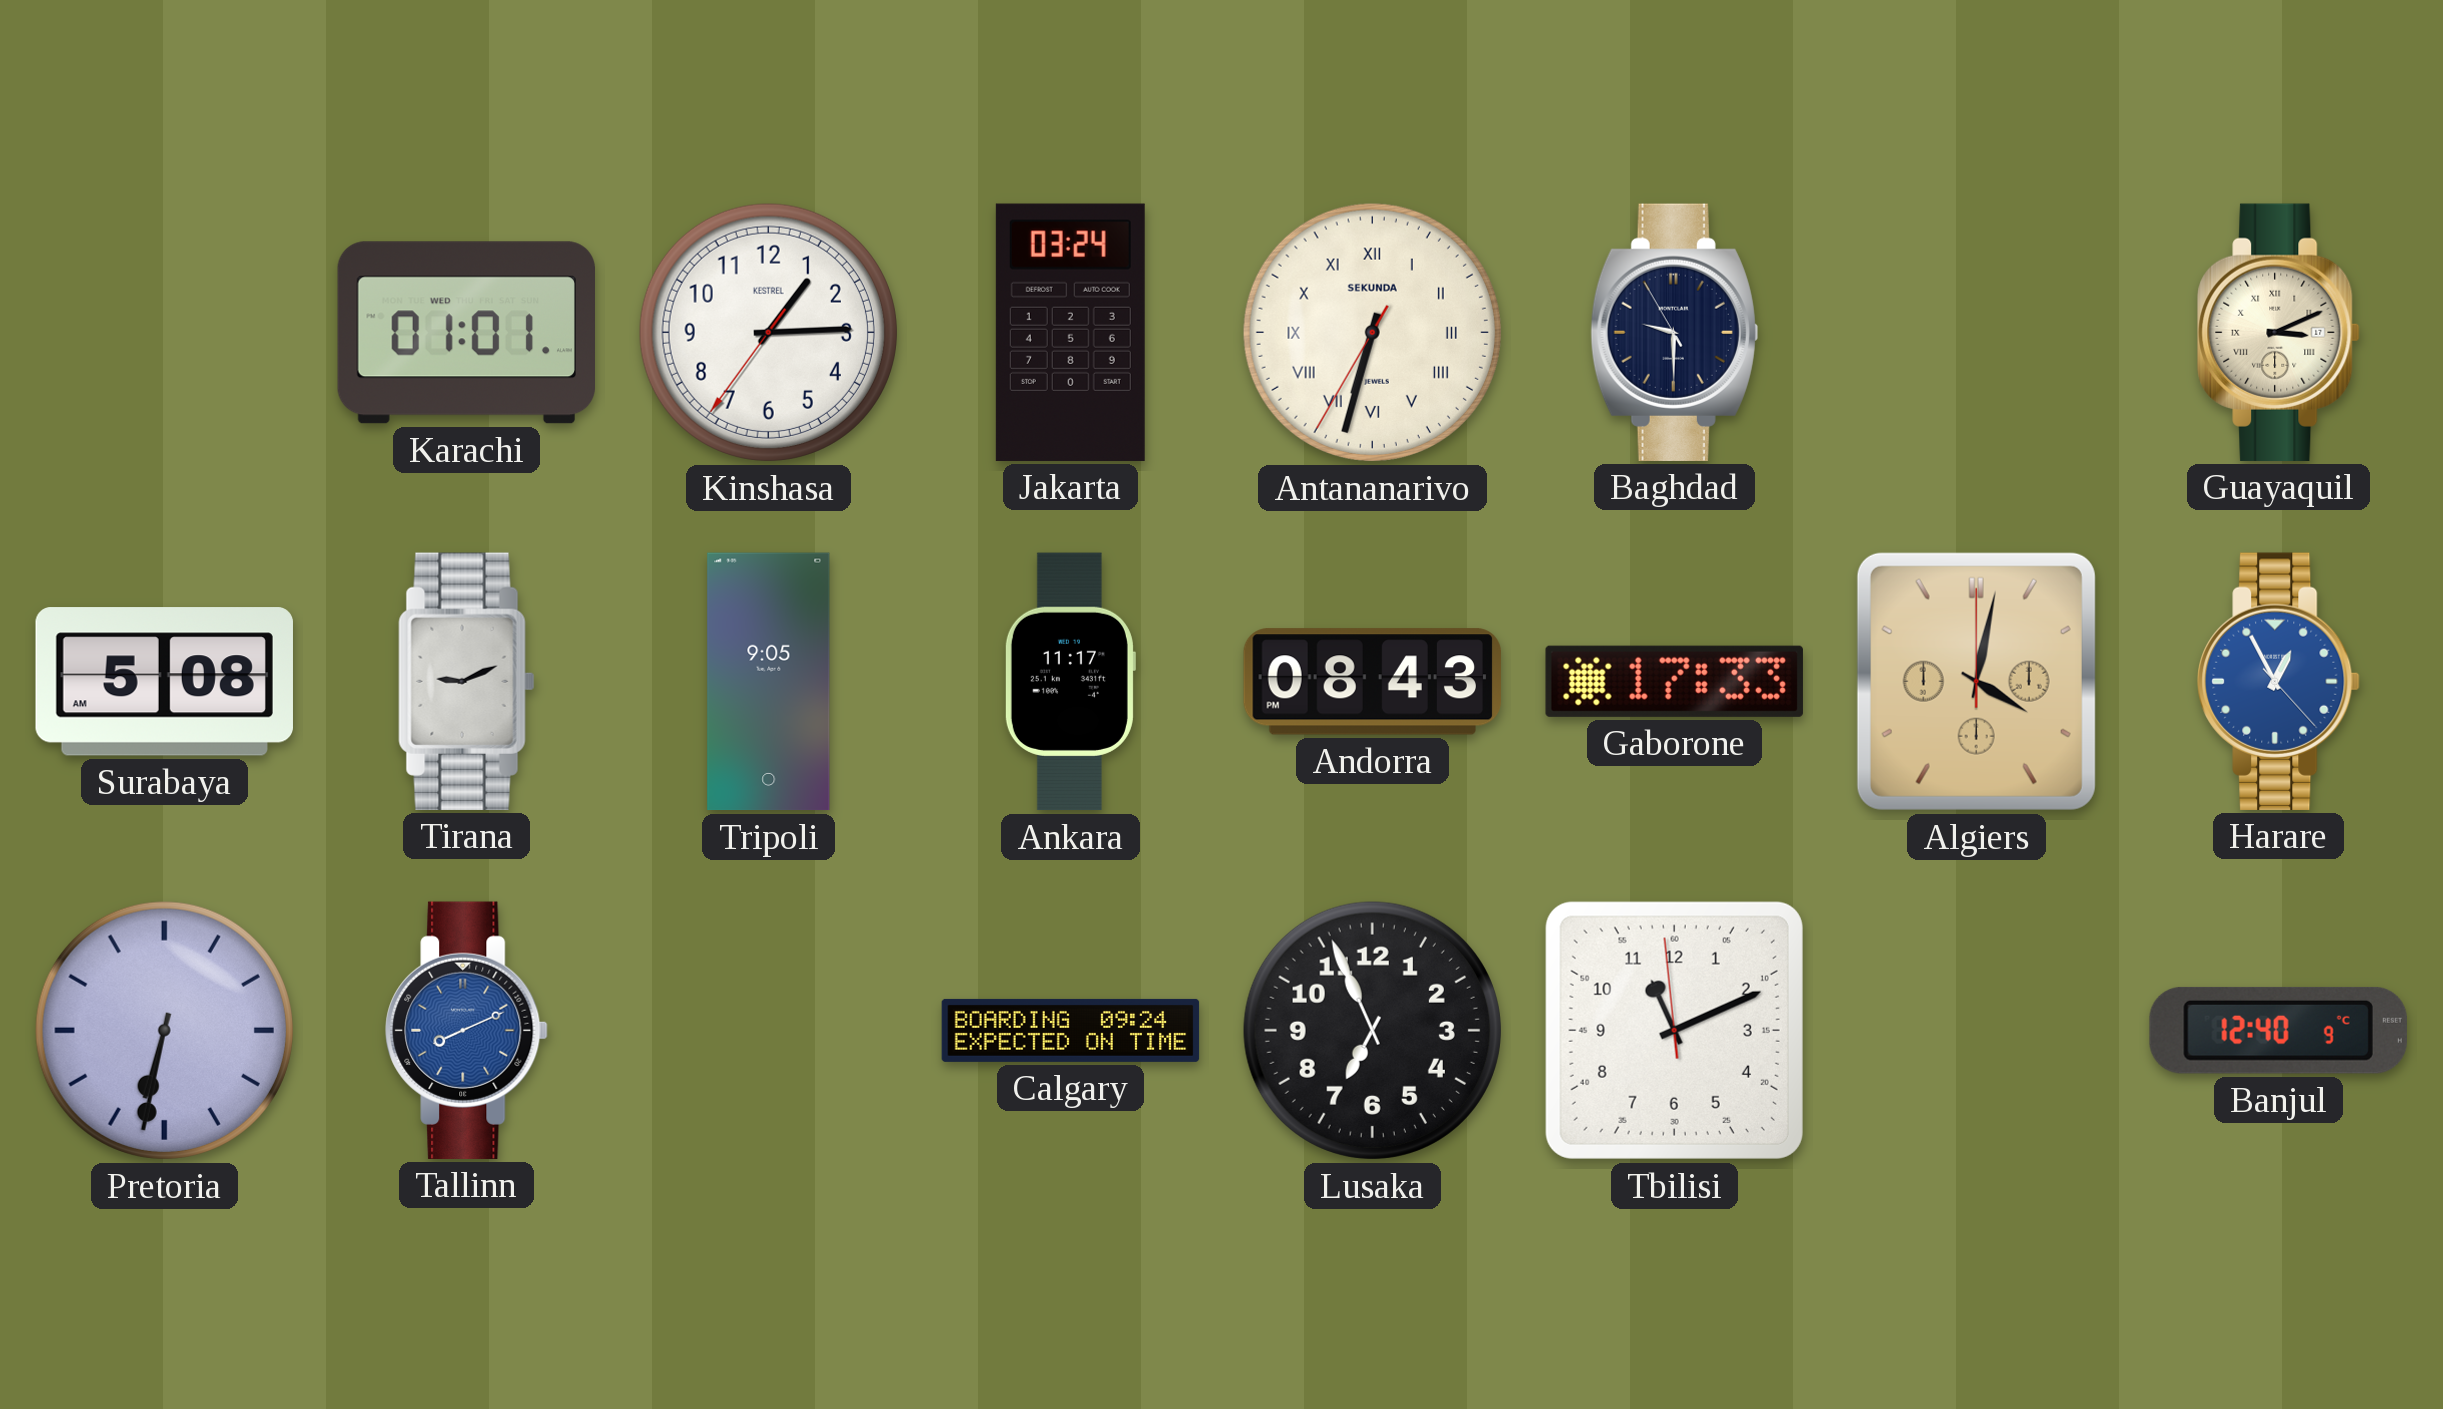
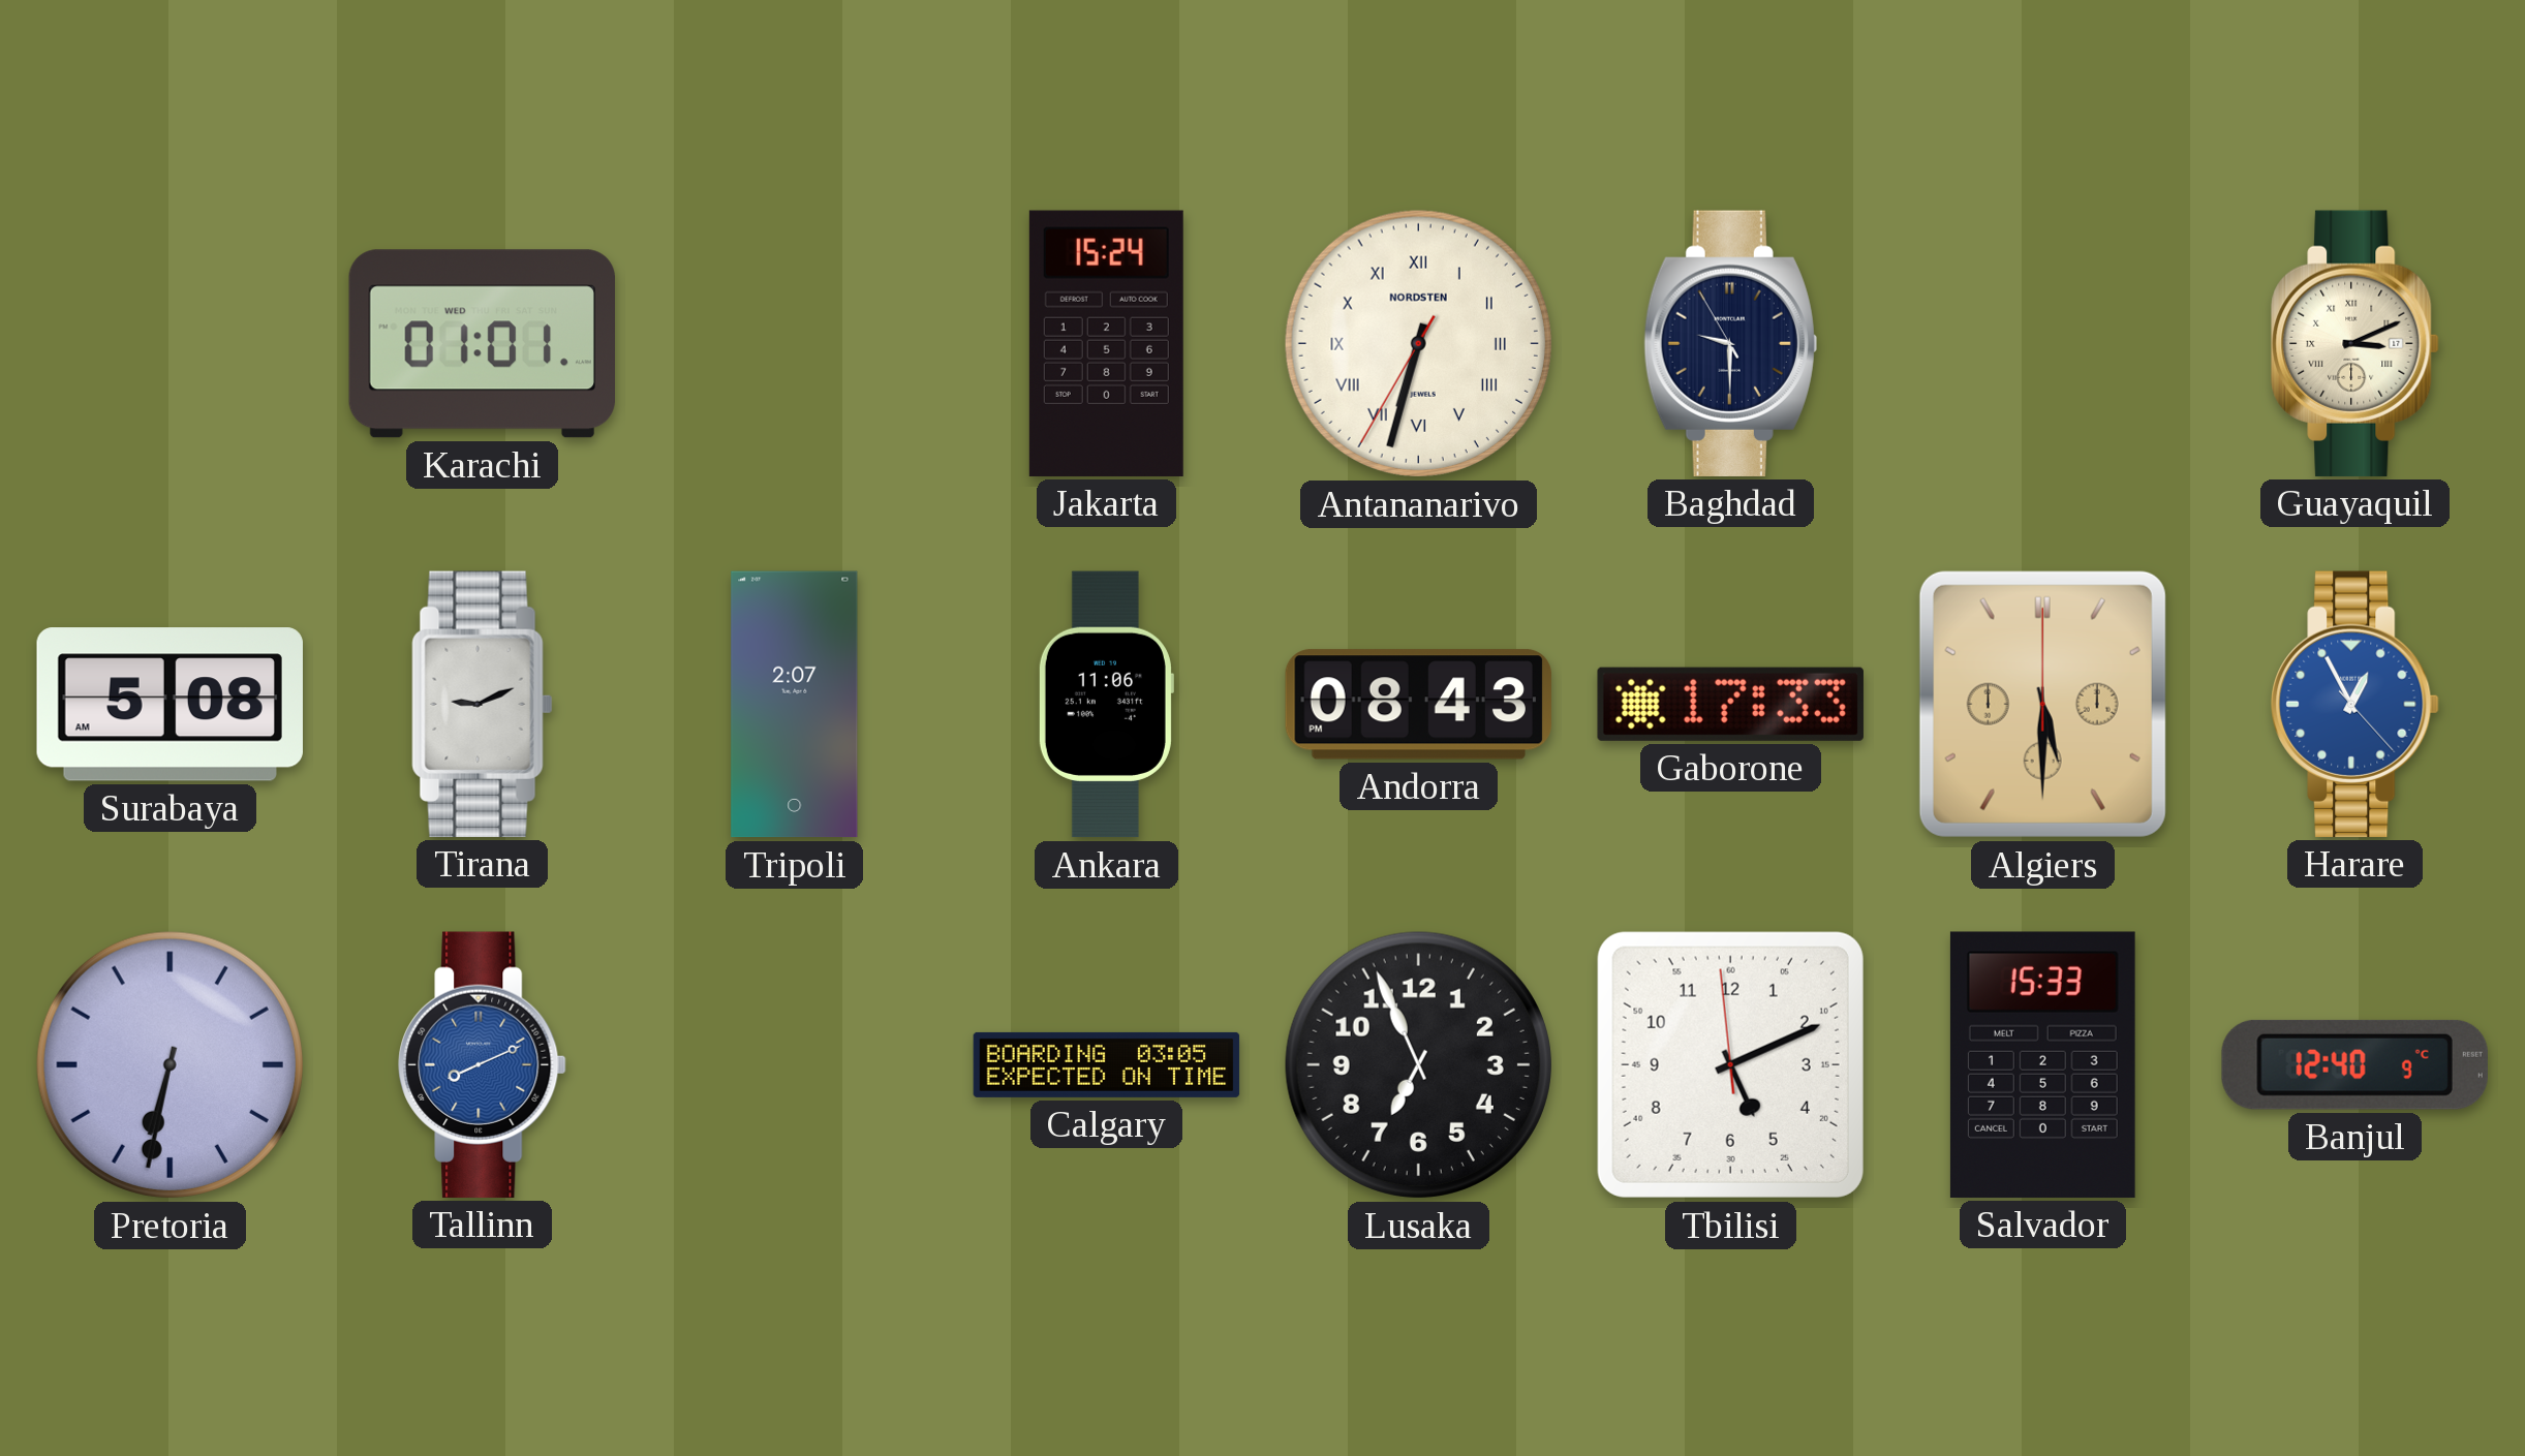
Kinshasa: 1:14 -> none (768, 332)
Jakarta: 03:24 -> 15:24 (1106, 343)
Antananarivo brand: SEKUNDA -> NORDSTEN (1418, 343)
Tripoli: 9:05 -> 2:07 (795, 705)
Ankara: 11:17 -> 11:06 (1106, 705)
Algiers: 4:02 -> 5:30 (2042, 704)
Calgary: 09:24 -> 03:05 (1107, 1064)
Tbilisi: 11:10 -> 5:10 (1730, 1064)
Salvador: none -> 15:33 (2042, 1064)
